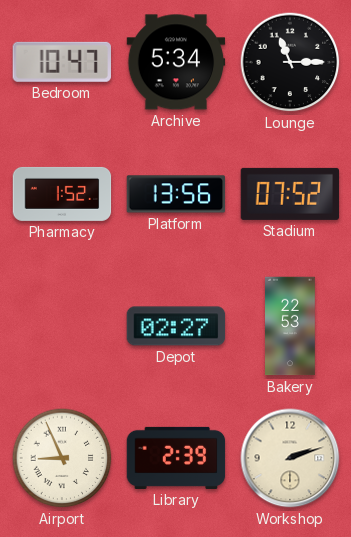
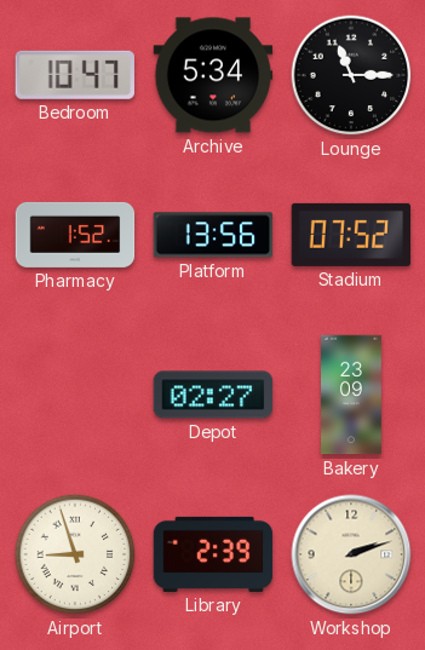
Bakery: 22:53 -> 23:09 (352, 395)
Airport: 8:56 -> 8:57 (75, 554)
